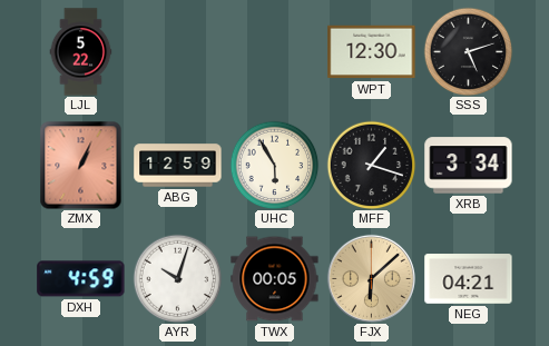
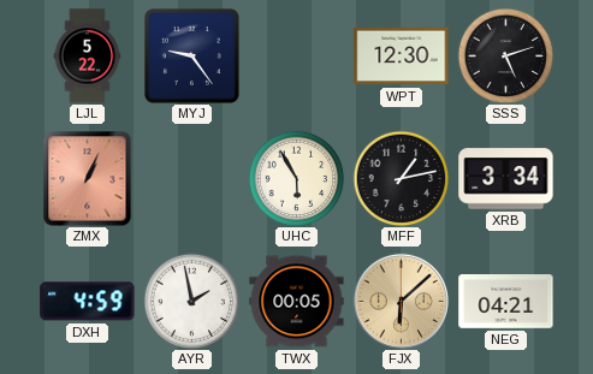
MYJ: none -> 9:24 (192, 57)
ABG: 12:59 -> none (178, 166)
MFF: 1:18 -> 1:13 (401, 178)
AYR: 10:03 -> 1:58 (191, 301)
